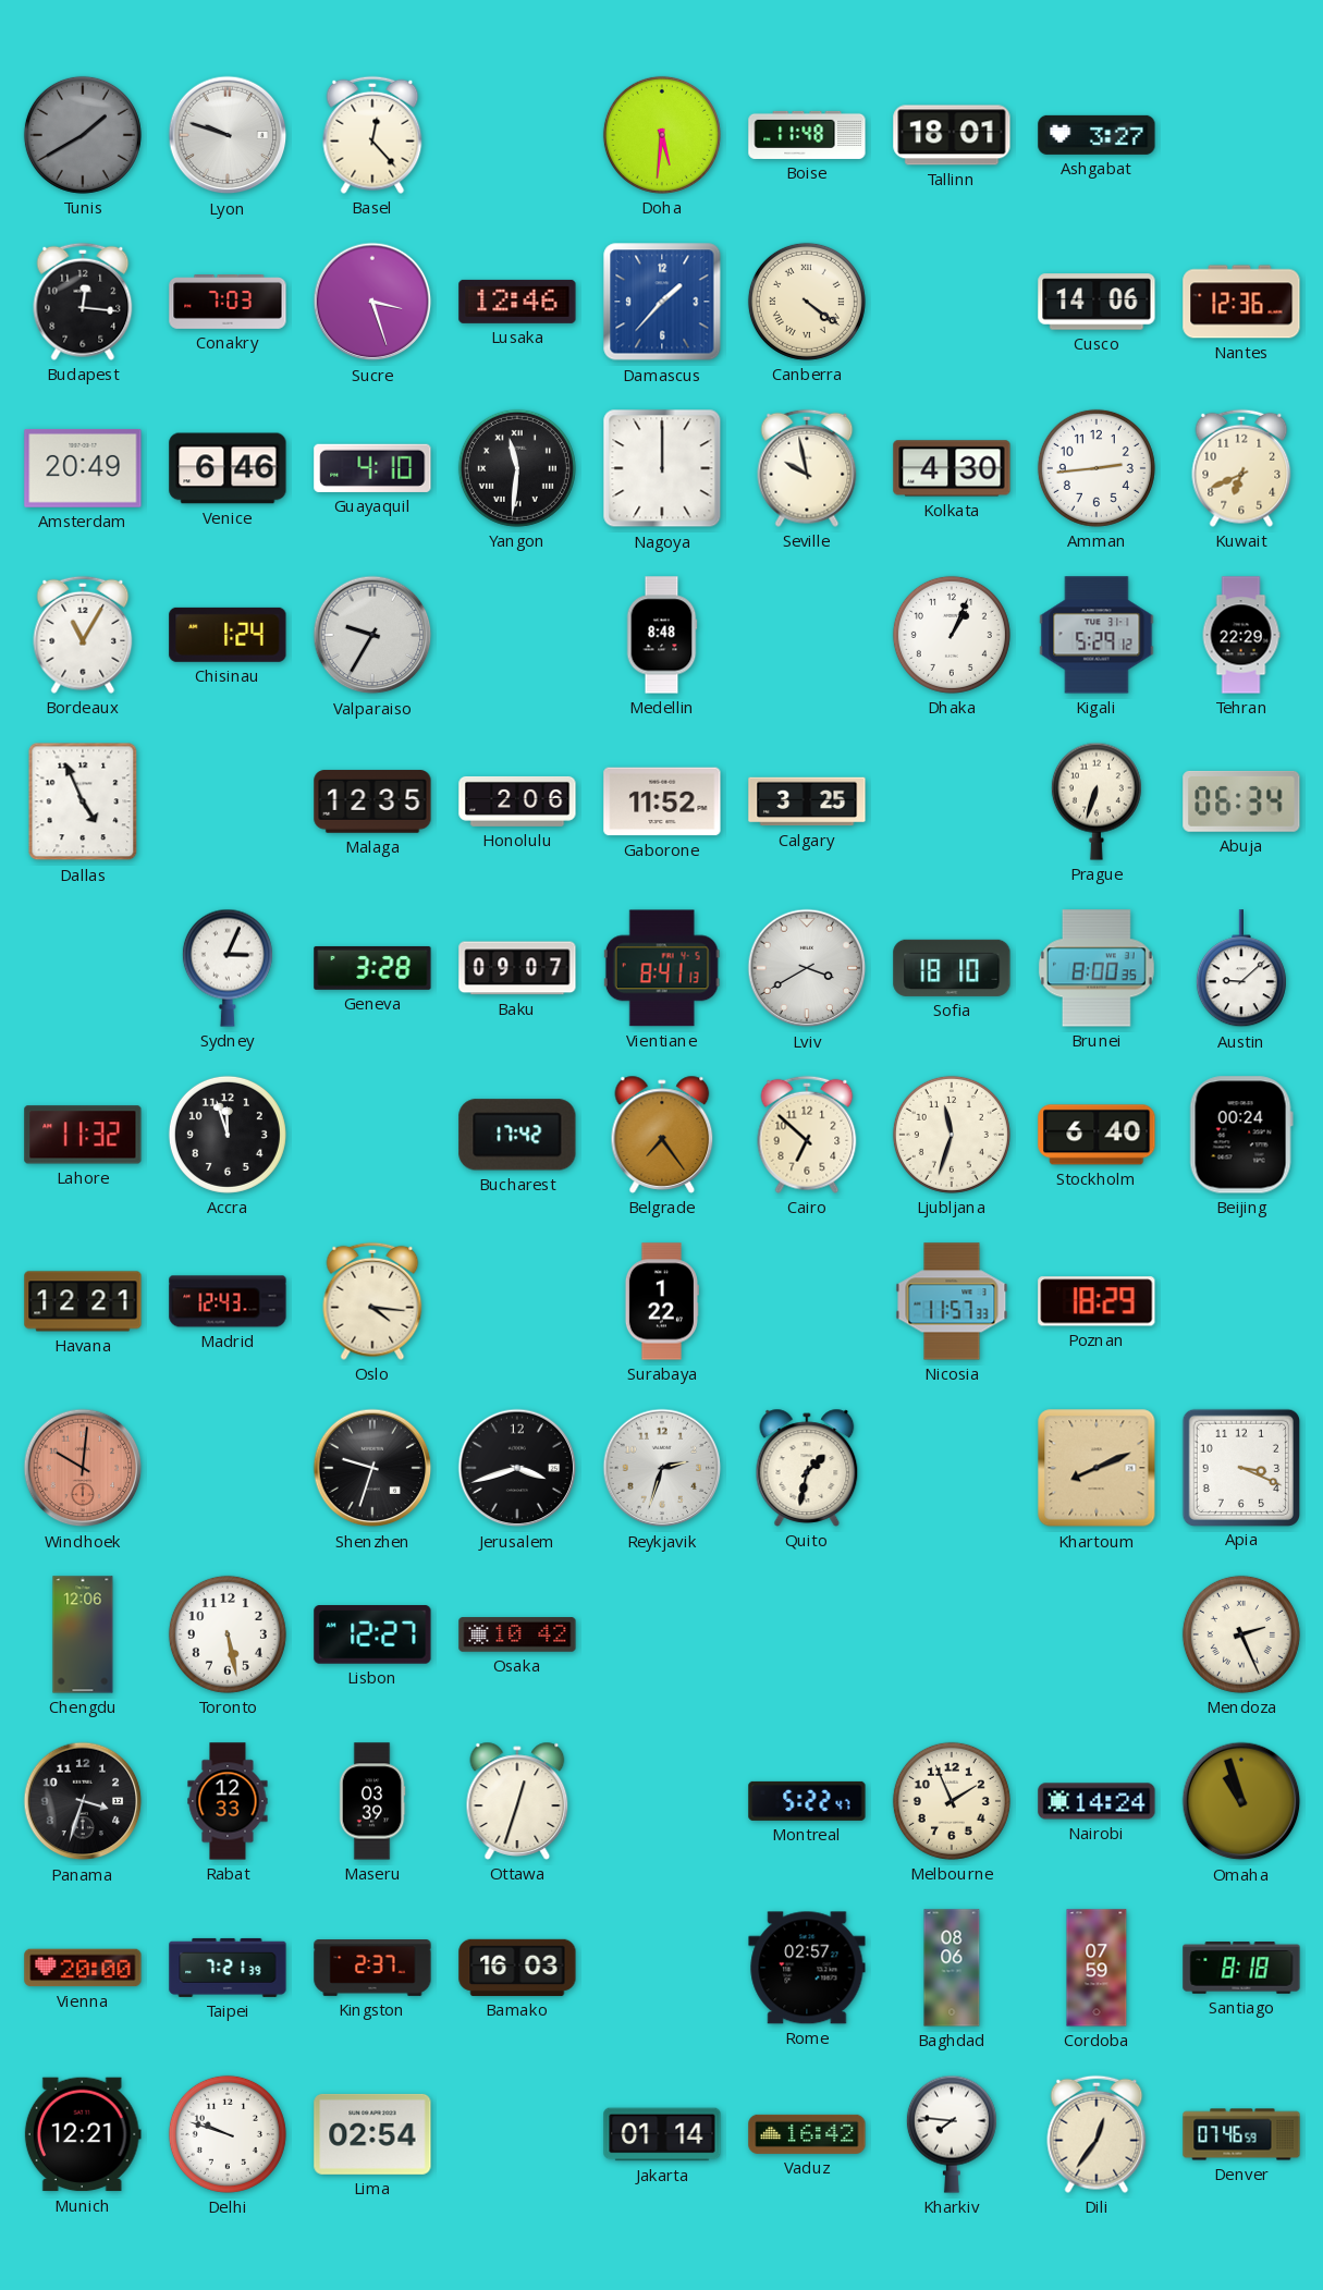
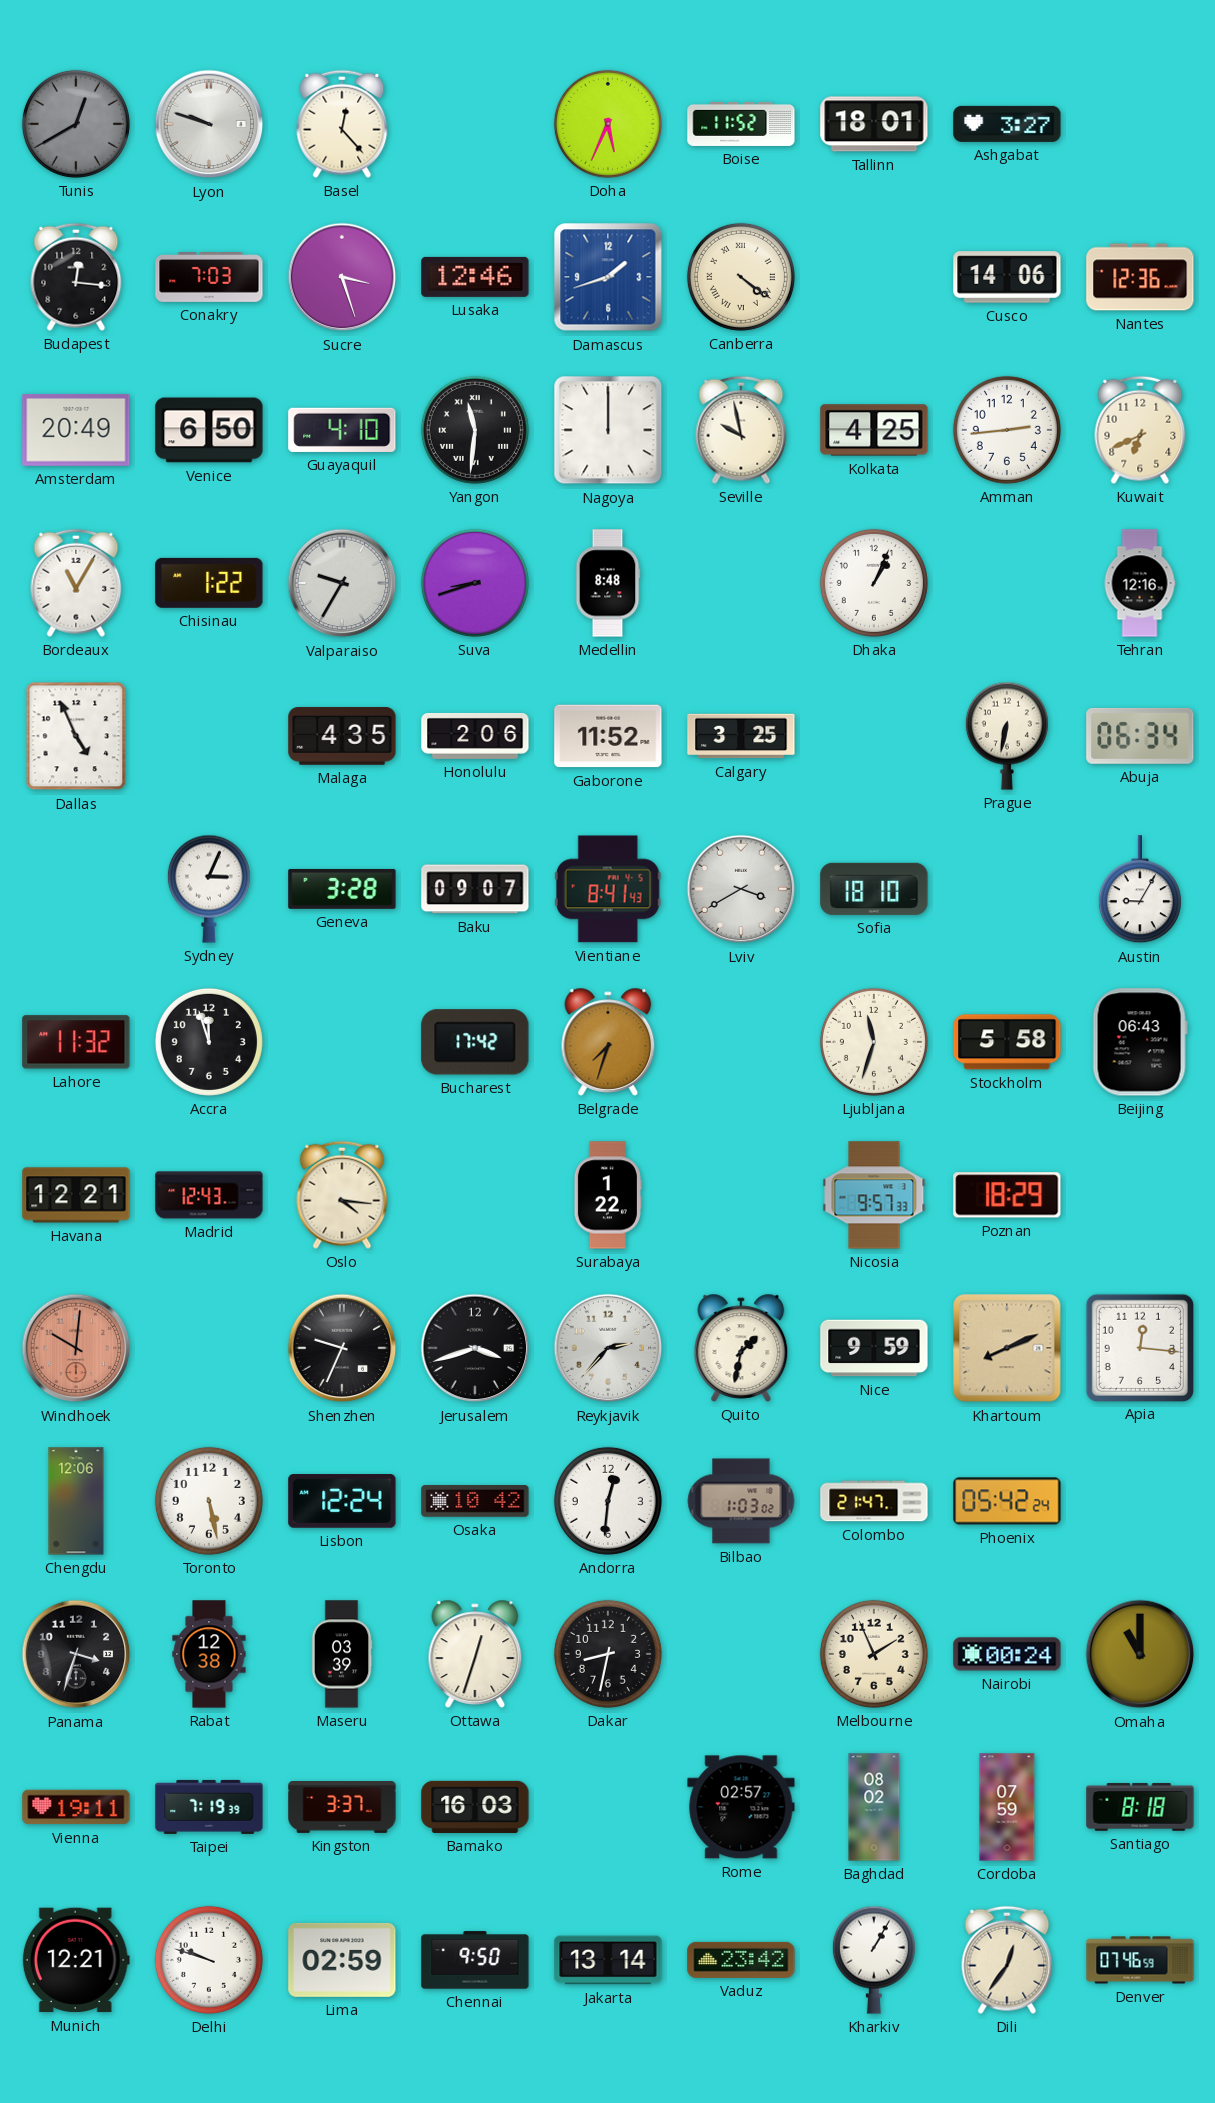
Tunis: 1:40 -> 12:40 (76, 124)
Doha: 5:31 -> 5:34 (608, 124)
Boise: 11:48 -> 11:52 (741, 124)
Damascus: 1:37 -> 1:42 (608, 277)
Venice: 6:46 -> 6:50 (209, 430)
Kolkata: 4:30 -> 4:25 (874, 430)
Chisinau: 1:24 -> 1:22 (209, 583)
Suva: none -> 8:42 (475, 583)
Kigali: 5:29 -> none (1097, 635)
Tehran: 22:29 -> 12:16 (1140, 583)
Malaga: 12:35 -> 4:35 (342, 736)
Prague: 6:33 -> 6:32 (1007, 736)
Vientiane: 8:41:13 -> 8:41:43 (608, 889)
Brunei: 8:00 -> none (1097, 968)
Austin: 9:08 -> 9:05 (1140, 890)
Belgrade: 7:24 -> 7:33 (608, 1042)
Cairo: 6:52 -> none (807, 1135)
Stockholm: 6:40 -> 5:58 (1007, 1042)
Beijing: 00:24 -> 06:43 (1140, 1042)
Nicosia: 11:57 -> 9:57 (874, 1195)
Shenzhen: 9:33 -> 9:34 (342, 1348)
Reykjavik: 2:33 -> 2:37 (608, 1348)
Nice: none -> 9:59 (874, 1348)
Apia: 3:19 -> 12:16 (1139, 1347)
Lisbon: 12:27 -> 12:24 (342, 1501)
Andorra: none -> 12:31 (608, 1501)
Bilbao: none -> 1:03 (741, 1501)
Colombo: none -> 21:47 (874, 1501)
Phoenix: none -> 05:42 (1007, 1501)
Mendoza: 2:26 -> none (1241, 1634)
Rabat: 12:33 -> 12:38 (209, 1654)
Dakar: none -> 8:32 (608, 1654)
Montreal: 5:22 -> none (807, 1801)
Nairobi: 14:24 -> 00:24 (1007, 1654)
Omaha: 10:57 -> 11:00 (1140, 1654)
Vienna: 20:00 -> 19:11 (76, 1807)
Taipei: 7:21 -> 7:19 (209, 1807)
Kingston: 2:37 -> 3:37 (342, 1808)
Baghdad: 08:06 -> 08:02 (874, 1807)
Lima: 02:54 -> 02:59 (342, 1960)
Chennai: none -> 9:50 (475, 1960)
Jakarta: 01:14 -> 13:14 (608, 1960)
Vaduz: 16:42 -> 23:42 (741, 1960)
Kharkiv: 7:46 -> 1:05 (874, 1960)
